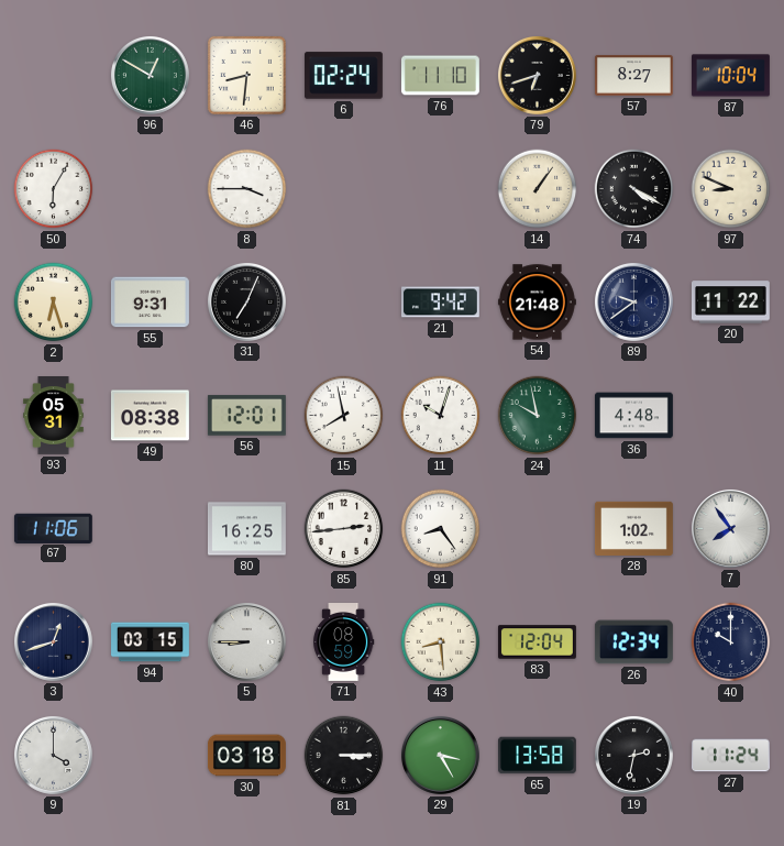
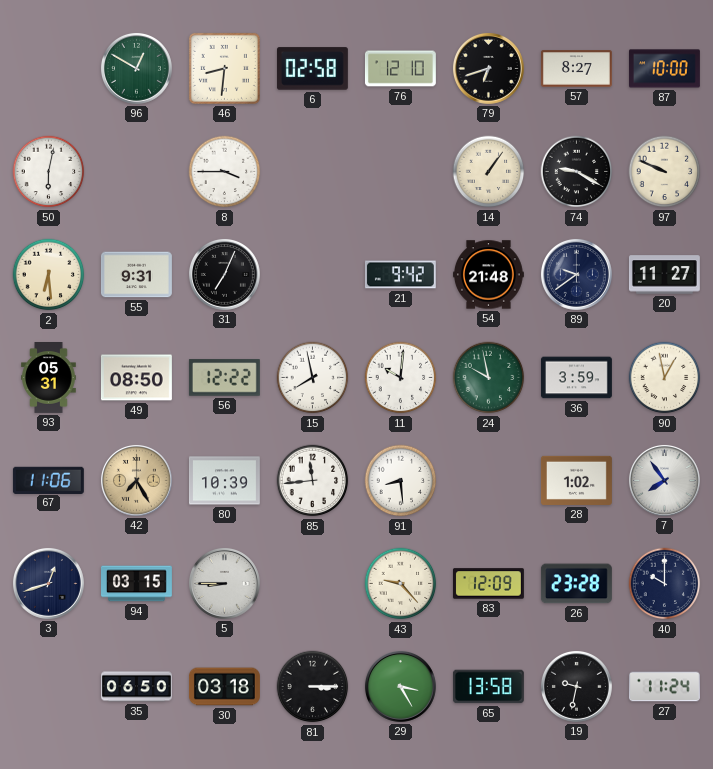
6: 02:24 -> 02:58 (312, 69)
76: 11:10 -> 12:10 (400, 69)
87: 10:04 -> 10:00 (664, 69)
50: 6:05 -> 6:02 (49, 172)
74: 4:20 -> 9:20 (577, 172)
97: 8:49 -> 9:49 (665, 172)
2: 6:27 -> 6:29 (49, 275)
20: 11:22 -> 11:27 (664, 275)
49: 08:38 -> 08:50 (136, 378)
56: 12:01 -> 12:22 (224, 378)
11: 10:03 -> 10:01 (401, 378)
36: 4:48 -> 3:59 (576, 378)
90: none -> 12:58 (665, 378)
42: none -> 7:25 (136, 480)
80: 16:25 -> 10:39 (224, 481)
85: 2:44 -> 11:44 (313, 481)
91: 8:24 -> 8:29 (401, 481)
71: 08:59 -> none (343, 642)
43: 8:29 -> 9:23 (401, 584)
83: 12:04 -> 12:09 (488, 584)
26: 12:34 -> 23:28 (576, 584)
9: 4:00 -> none (53, 755)
35: none -> 06:50 (137, 687)
19: 2:32 -> 9:32 (576, 686)
